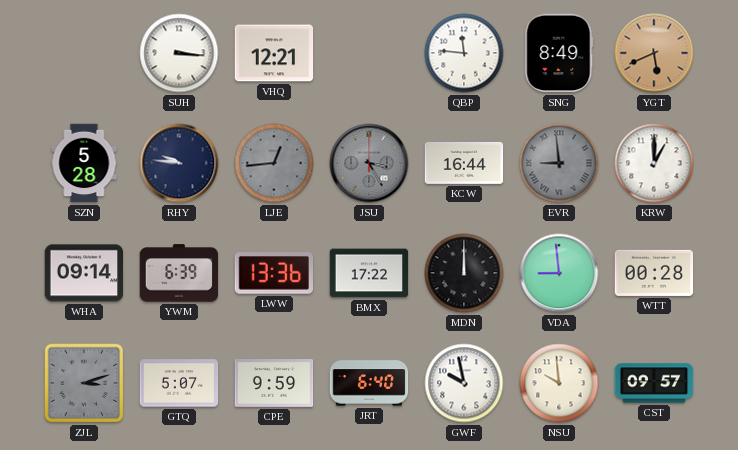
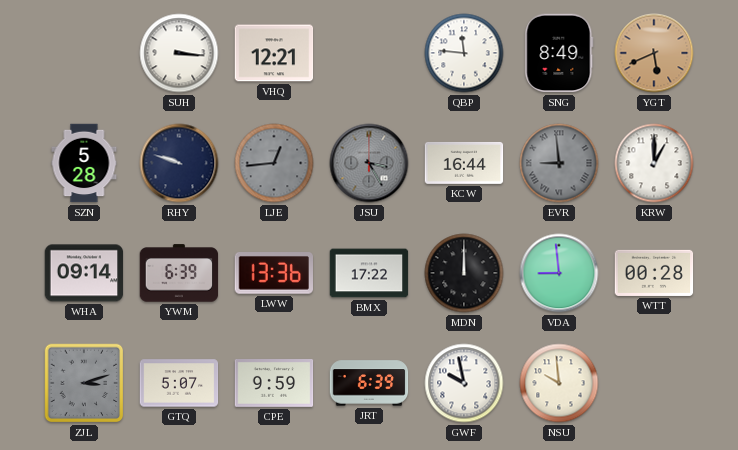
RHY: 9:46 -> 9:48 (179, 163)
JRT: 6:40 -> 6:39 (369, 383)
CST: 09:57 -> none (654, 383)
